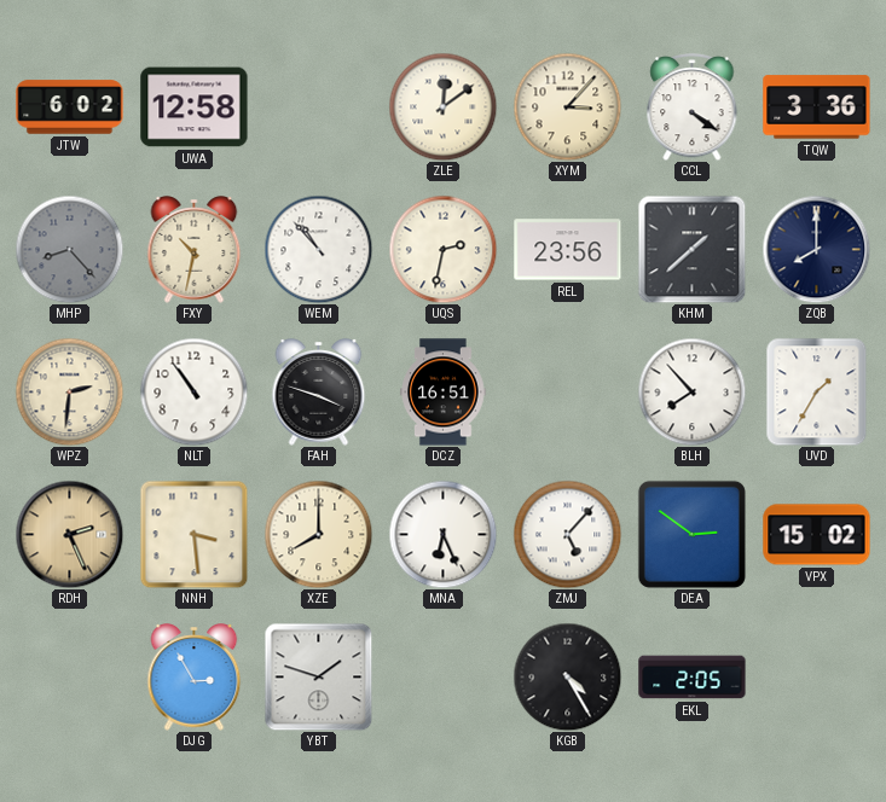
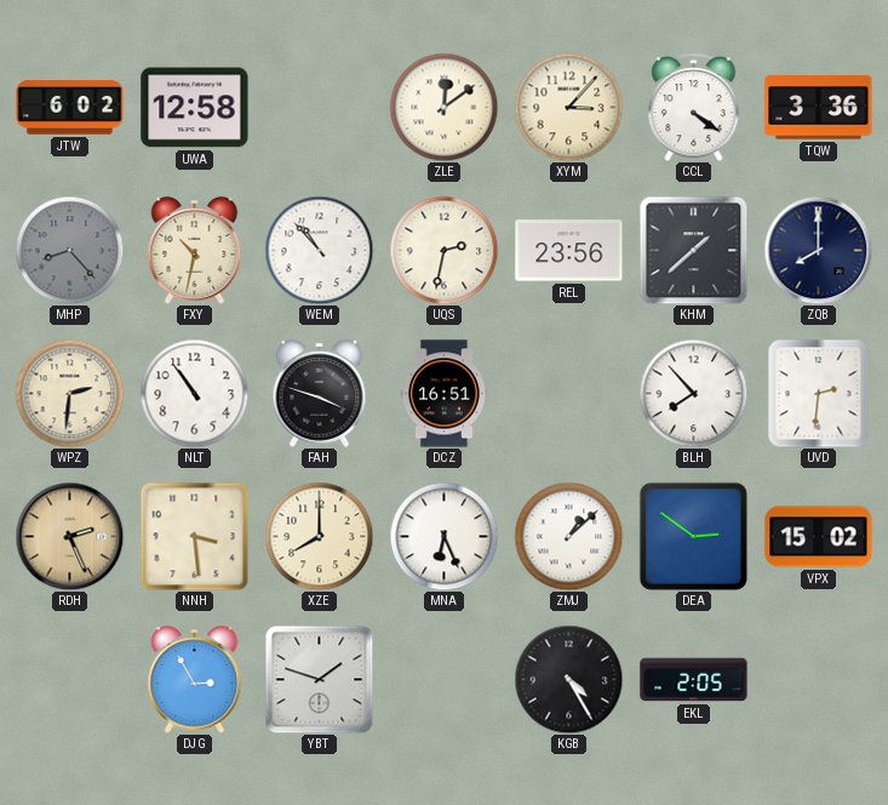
UVD: 1:35 -> 2:31 (819, 393)
ZMJ: 5:07 -> 1:08 (568, 536)
